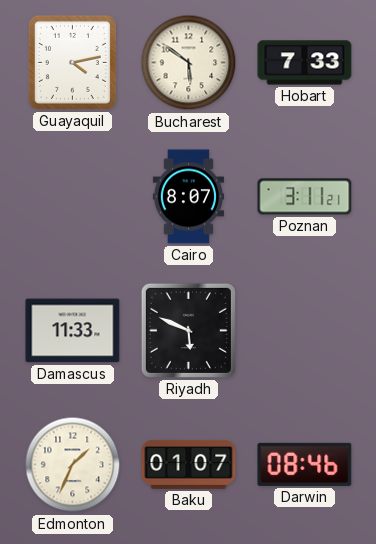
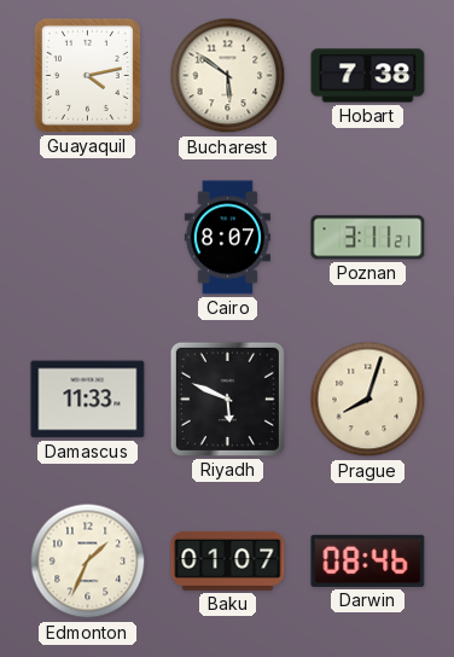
Hobart: 7:33 -> 7:38 (368, 76)
Prague: none -> 8:03 (368, 400)
